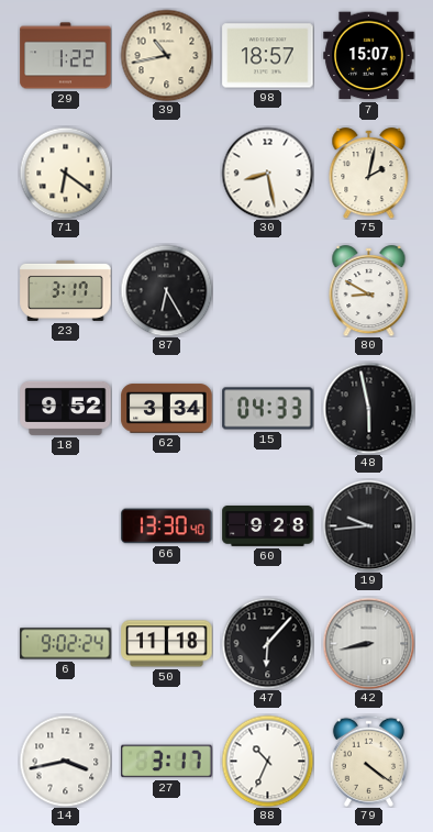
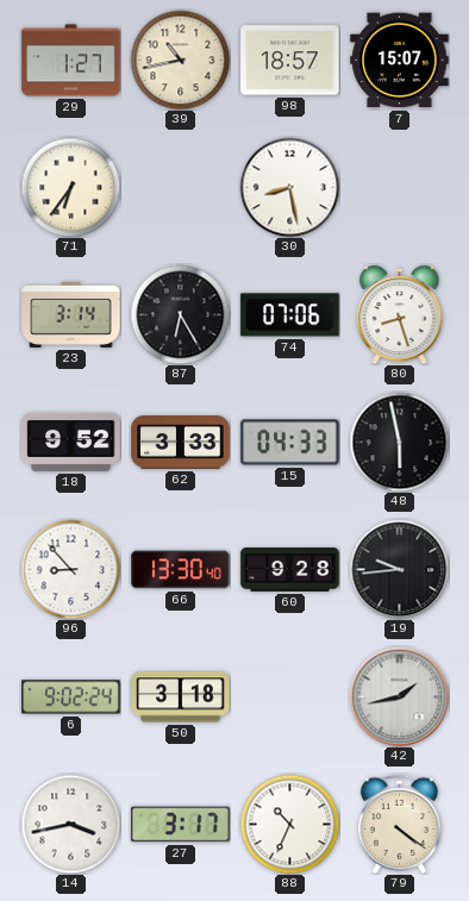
29: 1:22 -> 1:27 (71, 61)
71: 6:21 -> 6:36 (70, 187)
75: 2:02 -> none (369, 174)
23: 3:17 -> 3:14 (71, 314)
74: none -> 07:06 (290, 315)
80: 8:50 -> 8:27 (400, 315)
62: 3:34 -> 3:33 (181, 443)
96: none -> 8:53 (70, 569)
50: 11:18 -> 3:18 (181, 697)
47: 6:07 -> none (267, 643)
42: 8:43 -> 1:43 (399, 696)
